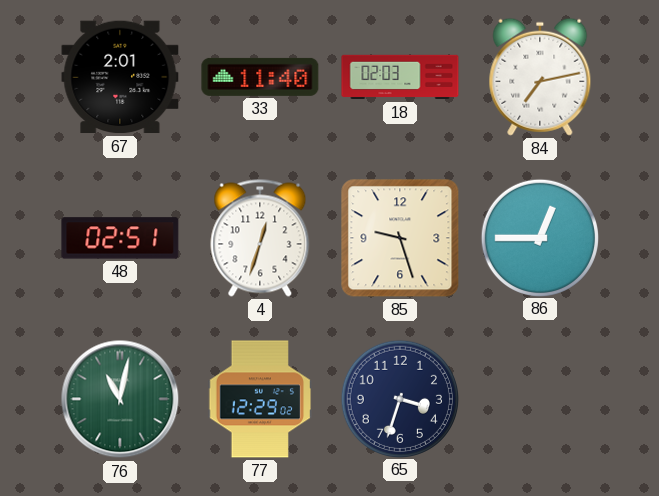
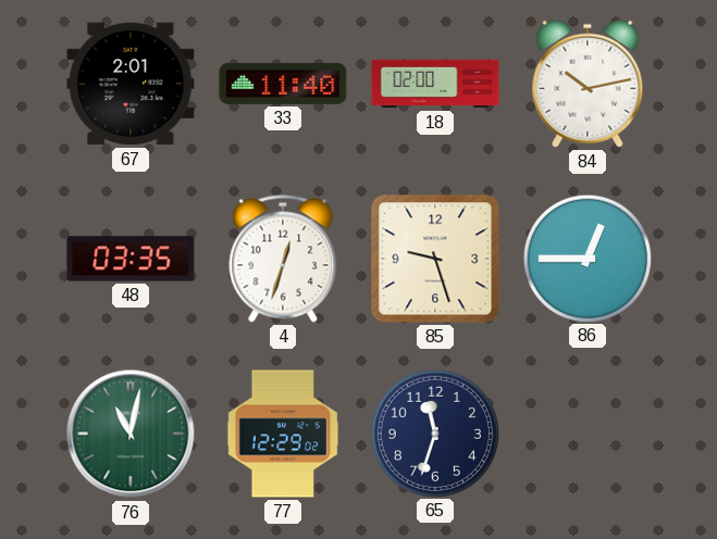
18: 02:03 -> 02:00 (435, 84)
84: 7:13 -> 10:13 (588, 84)
48: 02:51 -> 03:35 (131, 259)
65: 3:33 -> 11:33 (434, 433)
